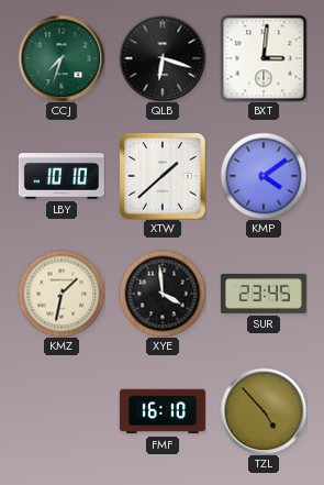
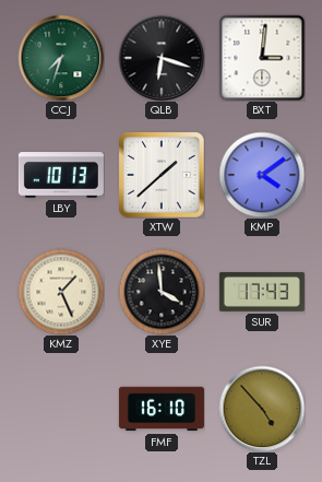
LBY: 10:10 -> 10:13 (61, 175)
KMZ: 1:32 -> 1:26 (61, 292)
SUR: 23:45 -> 17:43 (262, 292)
